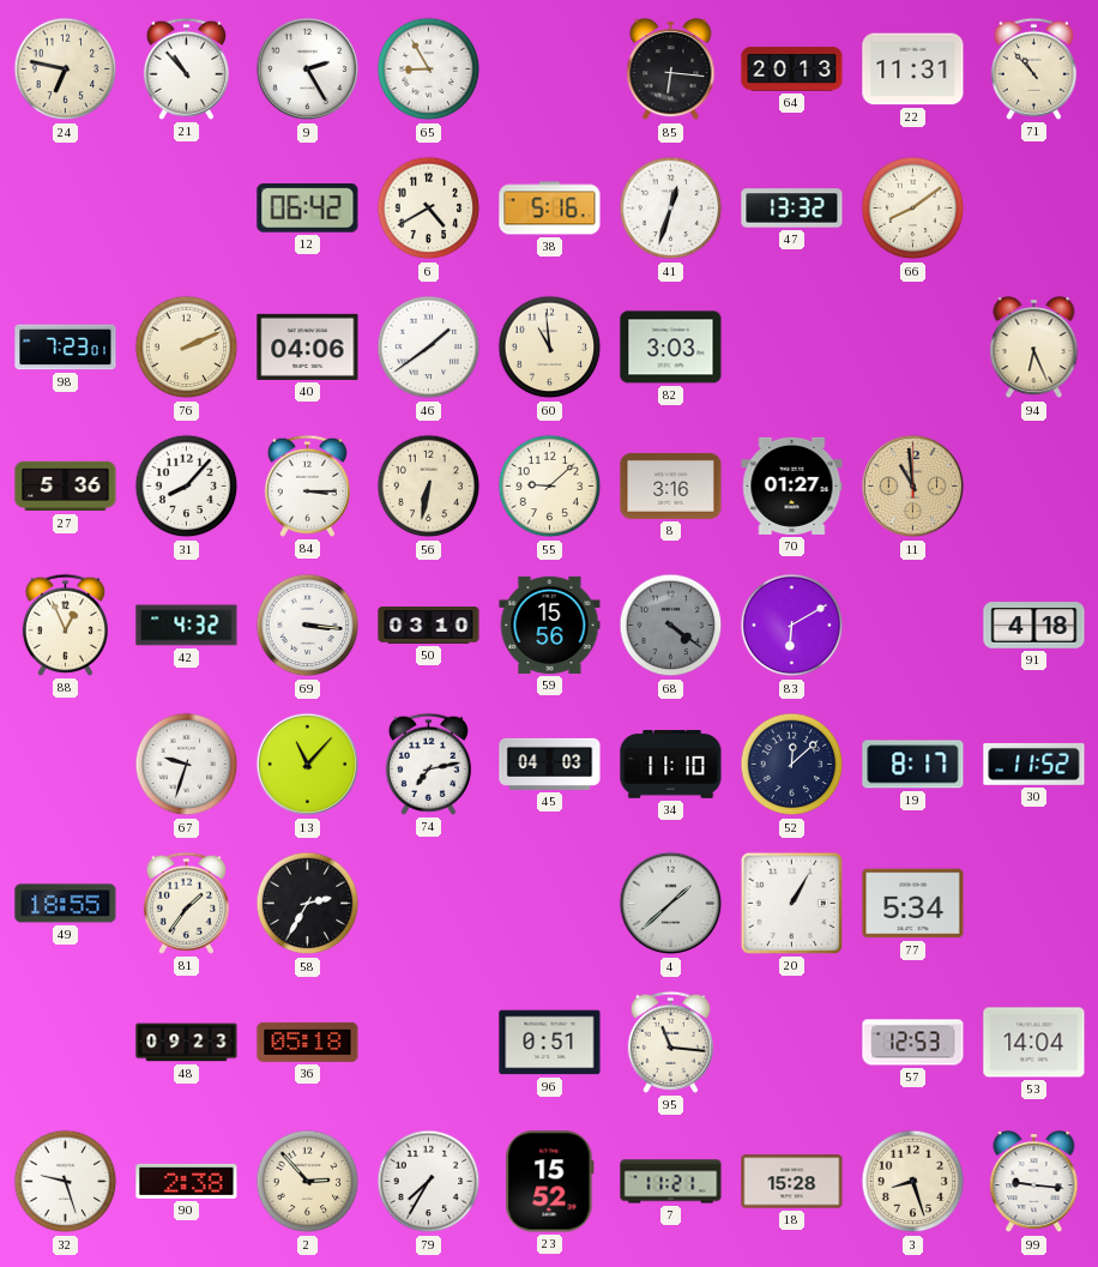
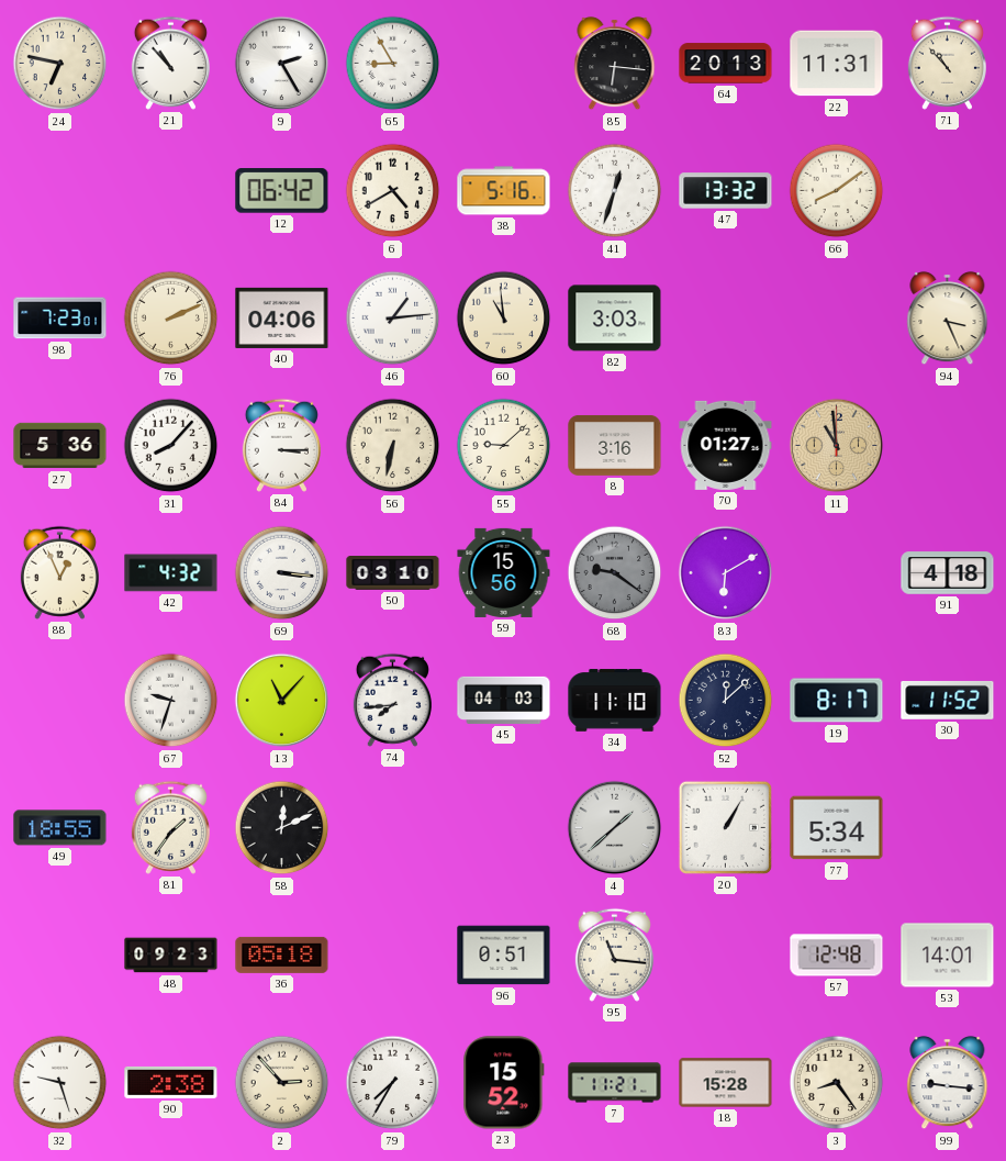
46: 1:39 -> 1:14 (393, 319)
94: 6:26 -> 3:26 (948, 319)
68: 4:21 -> 9:21 (615, 573)
74: 7:13 -> 7:44 (392, 700)
58: 2:35 -> 12:11 (282, 828)
57: 12:53 -> 12:48 (837, 956)
53: 14:04 -> 14:01 (948, 956)
3: 8:27 -> 8:24 (837, 1083)
